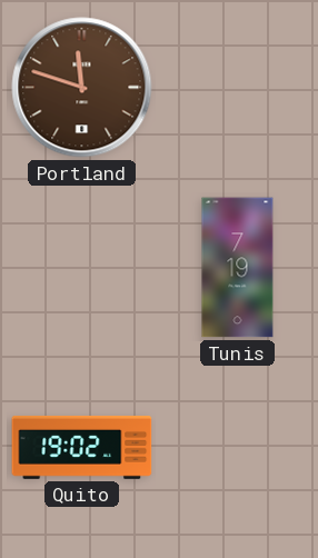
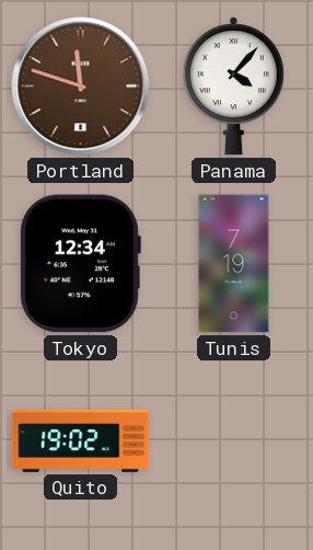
Panama: none -> 4:07 (233, 87)
Tokyo: none -> 12:34 (80, 264)
